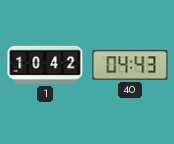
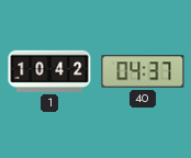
40: 04:43 -> 04:37 (143, 71)
